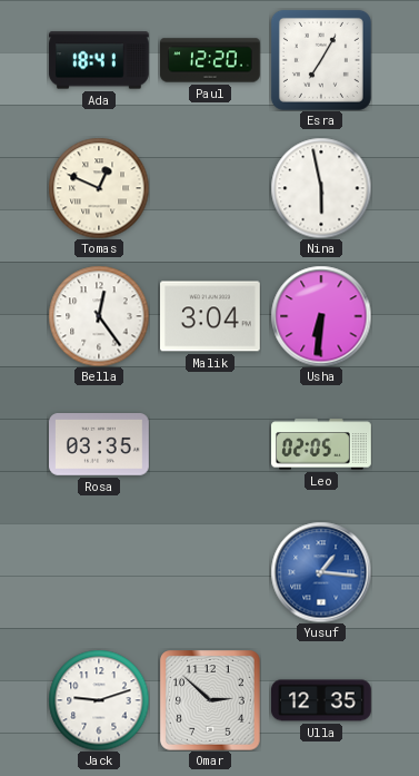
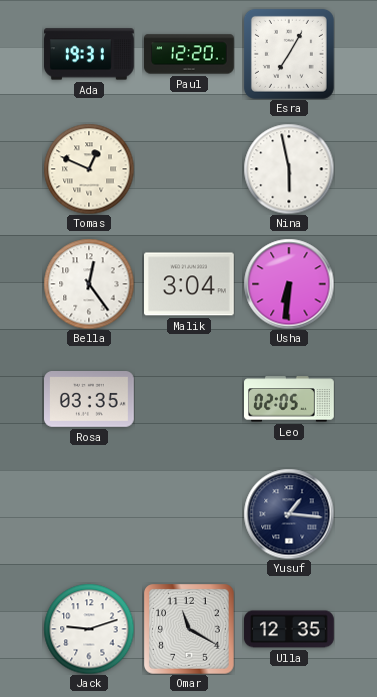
Ada: 18:41 -> 19:31 (90, 54)
Yusuf dial: blue -> navy (289, 514)
Omar: 2:52 -> 11:20 (189, 629)
